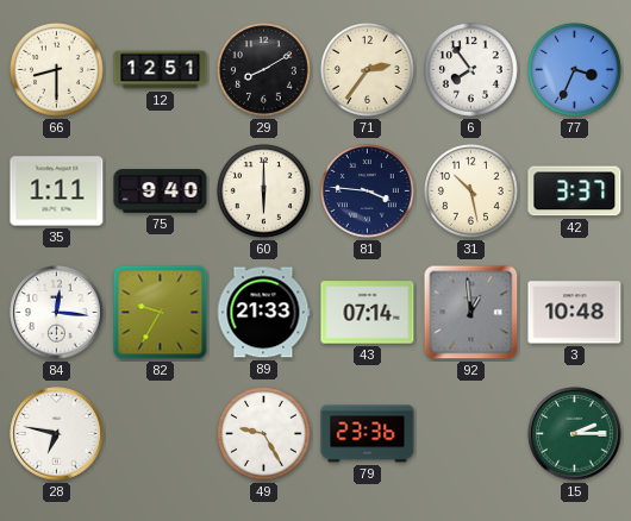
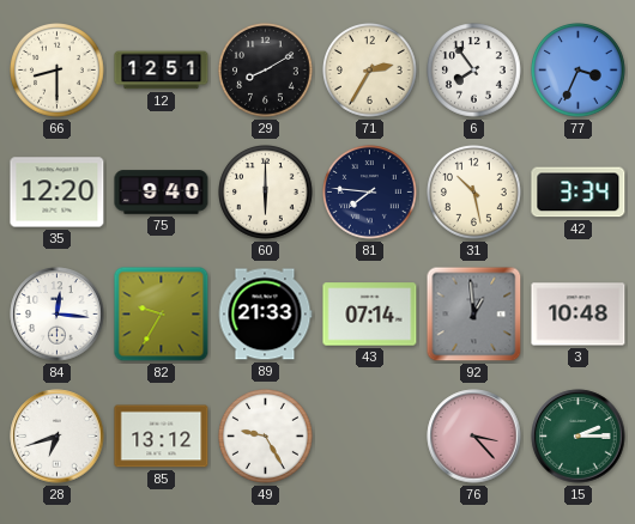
71: 2:36 -> 2:35 (370, 71)
35: 1:11 -> 12:20 (58, 193)
81: 3:46 -> 7:46 (370, 193)
42: 3:37 -> 3:34 (579, 193)
28: 6:47 -> 6:42 (58, 437)
85: none -> 13:12 (162, 437)
79: 23:36 -> none (368, 434)
76: none -> 3:23 (474, 437)
